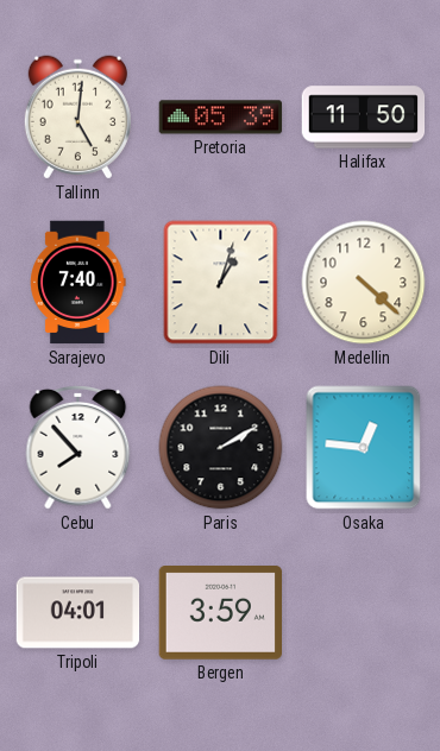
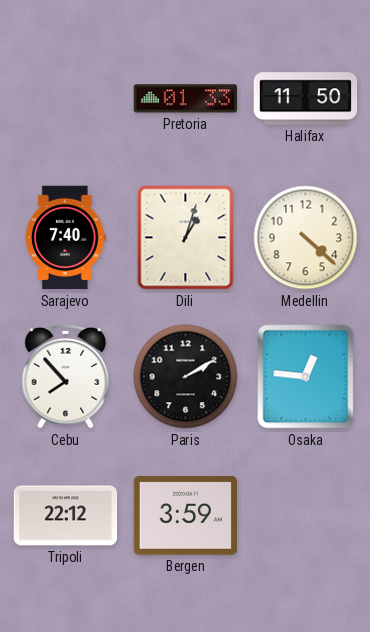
Tallinn: 5:01 -> none (77, 118)
Pretoria: 05:39 -> 01:33 (186, 99)
Tripoli: 04:01 -> 22:12 (66, 516)
